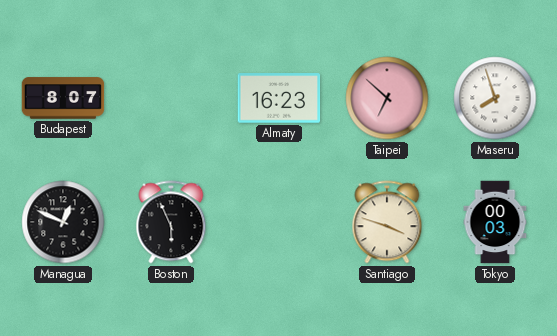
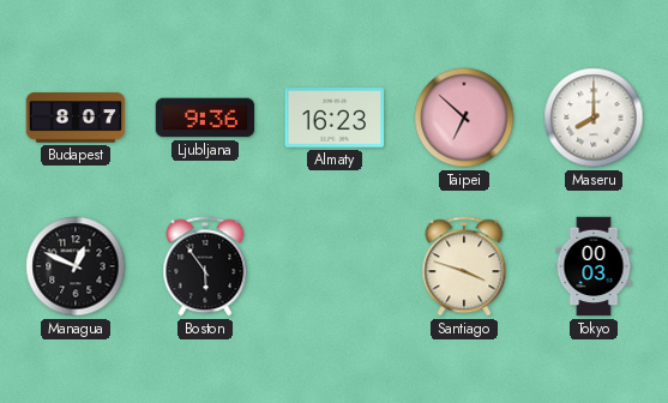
Ljubljana: none -> 9:36 (205, 118)
Maseru: 7:57 -> 8:00 (594, 118)
Boston: 5:56 -> 5:54 (205, 266)
